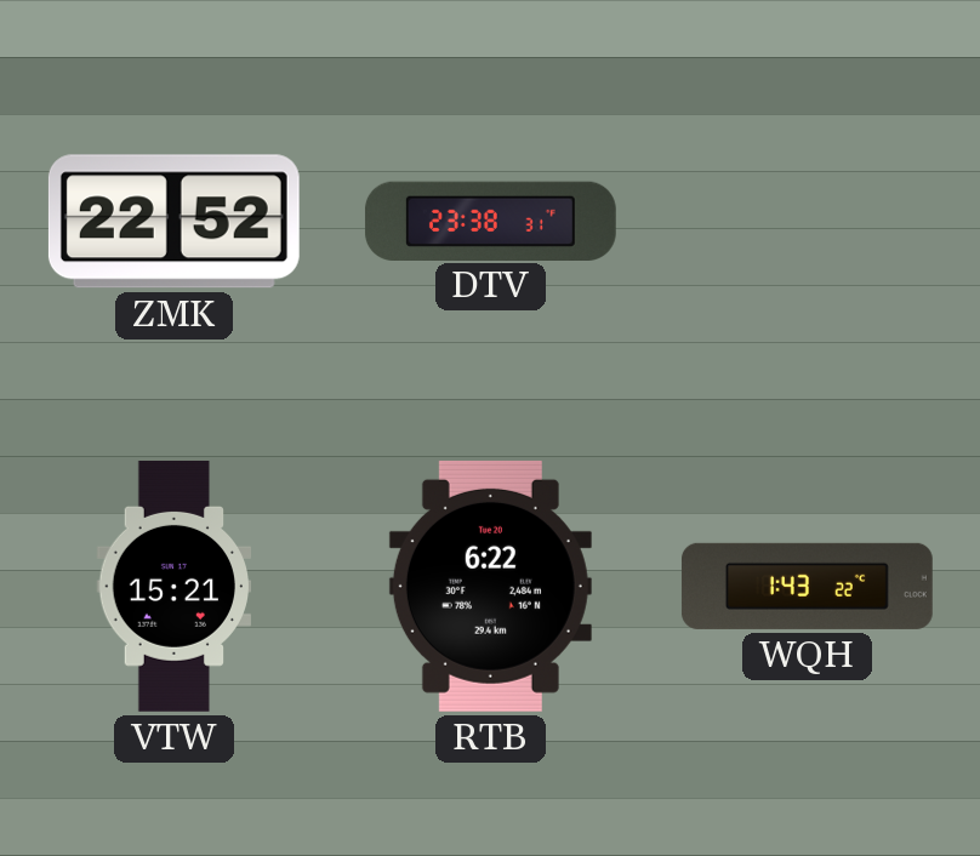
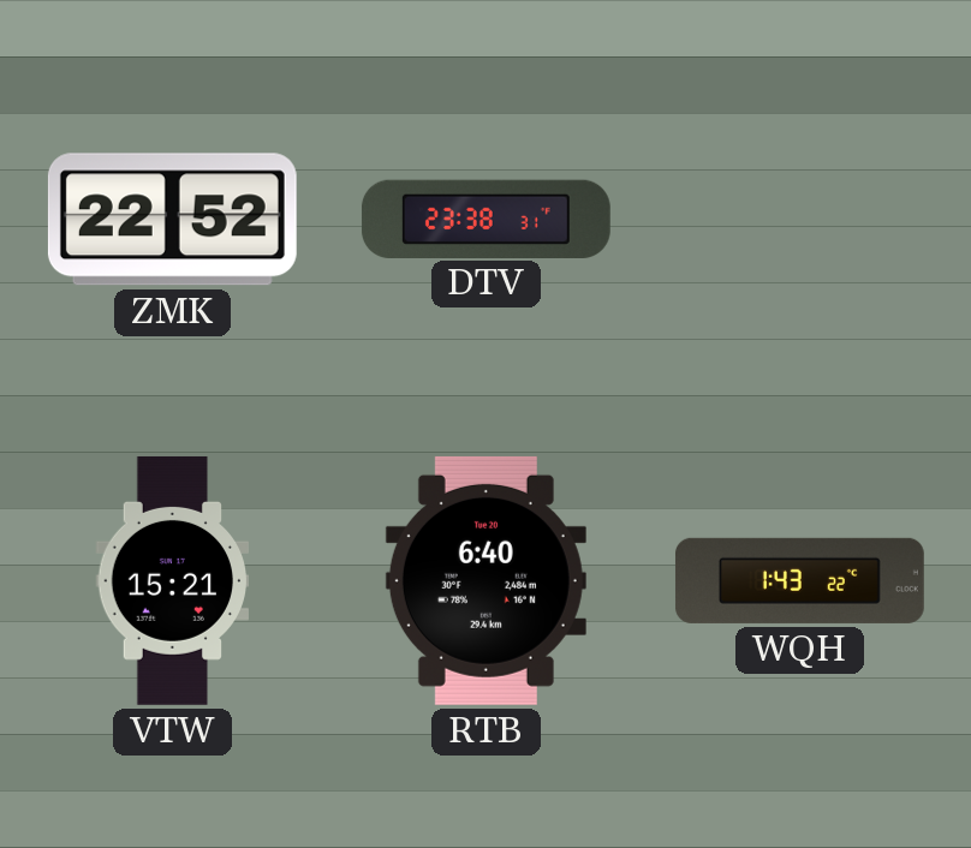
RTB: 6:22 -> 6:40 (485, 580)
